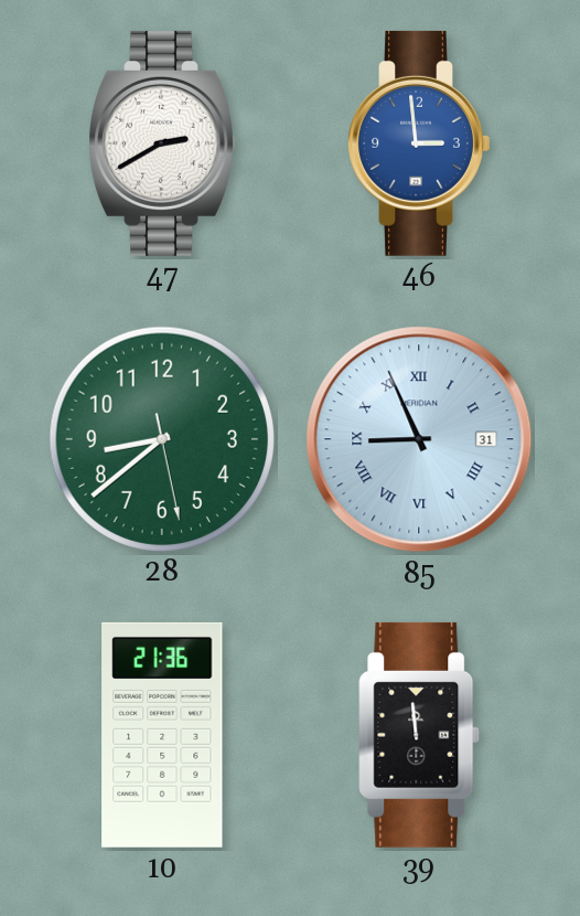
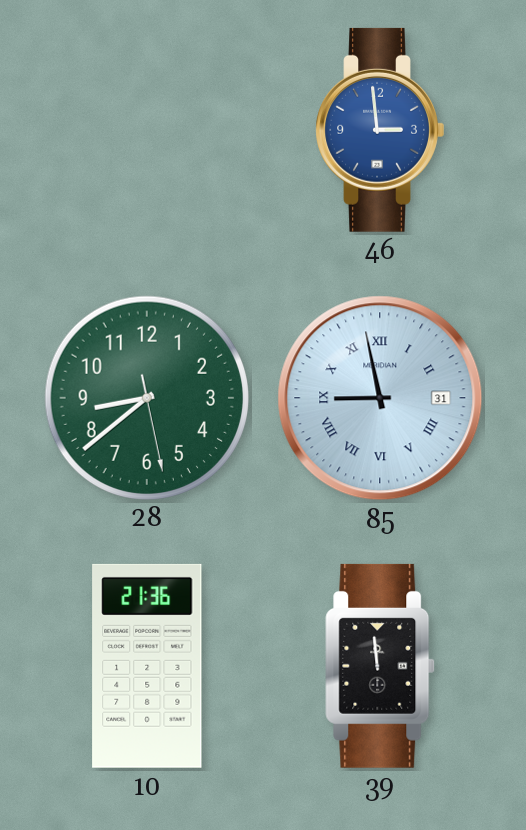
47: 2:40 -> none (162, 143)
85: 8:56 -> 8:58 (380, 398)
